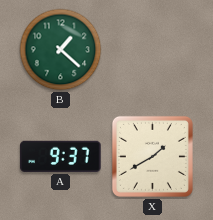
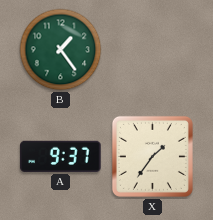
B: 1:22 -> 1:24 (61, 50)
X: 1:40 -> 1:36 (152, 156)
